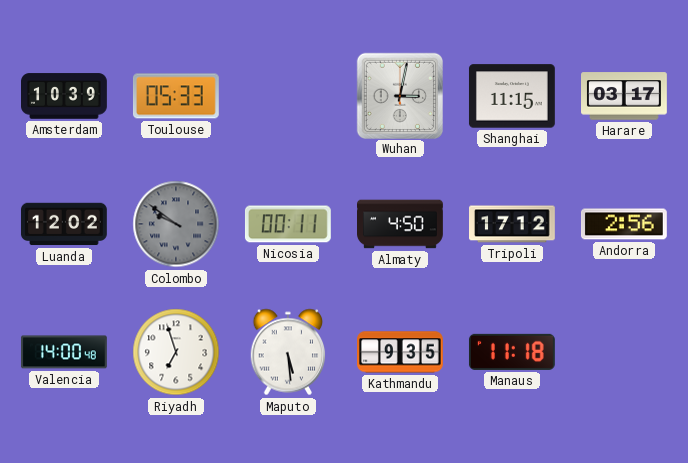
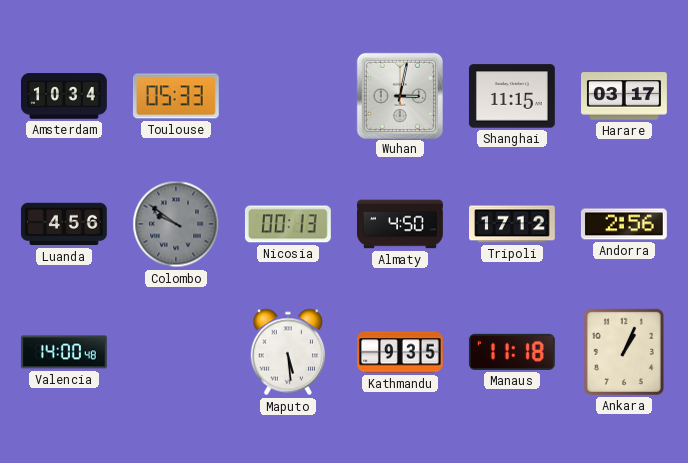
Amsterdam: 10:39 -> 10:34 (65, 96)
Luanda: 12:02 -> 4:56 (64, 224)
Nicosia: 00:11 -> 00:13 (288, 224)
Riyadh: 6:57 -> none (176, 352)
Ankara: none -> 1:04 (624, 352)
